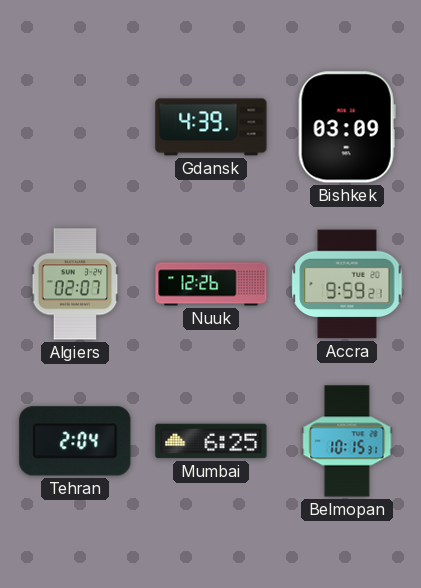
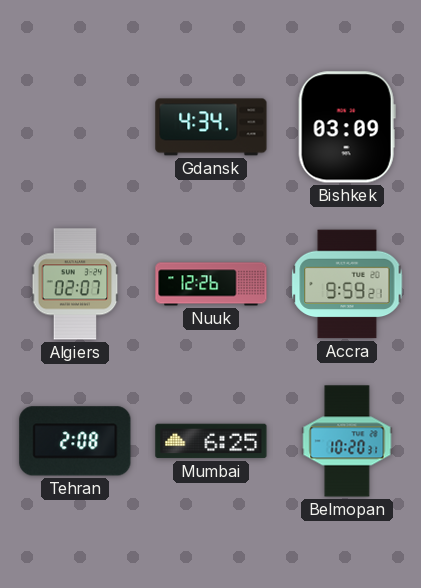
Gdansk: 4:39 -> 4:34 (211, 127)
Tehran: 2:04 -> 2:08 (75, 441)
Belmopan: 10:15 -> 10:20 (347, 441)
